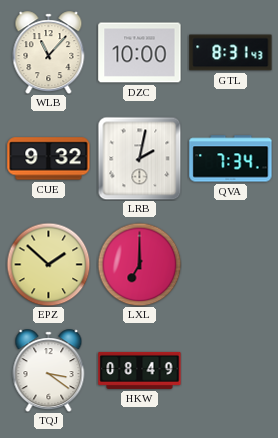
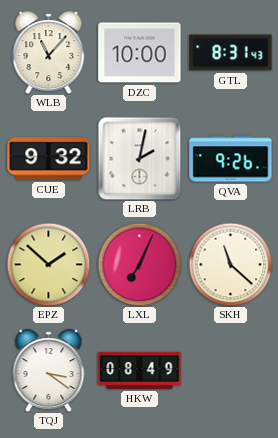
QVA: 7:34 -> 9:26 (231, 159)
LXL: 7:00 -> 7:04 (139, 264)
SKH: none -> 11:22 (230, 264)
